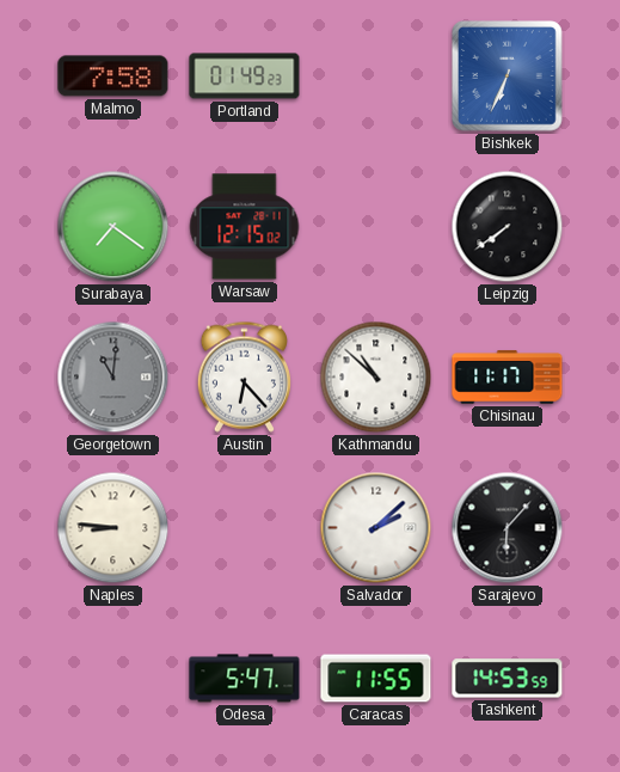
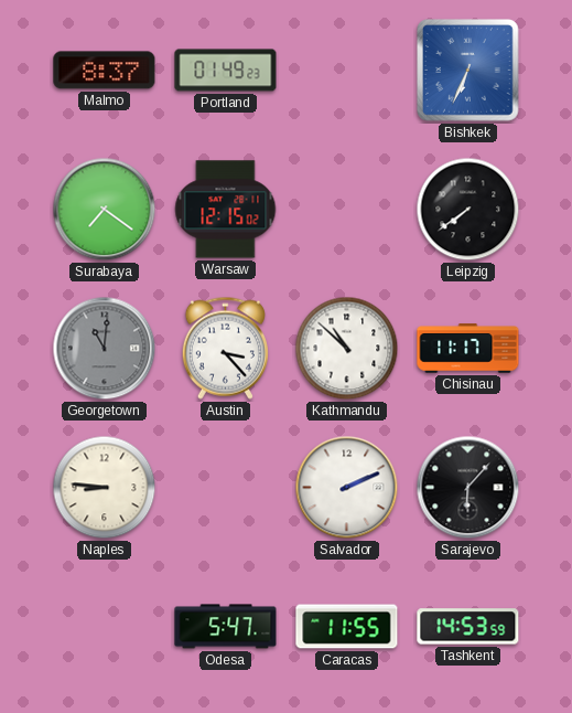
Malmo: 7:58 -> 8:37 (105, 71)
Austin: 6:23 -> 3:23 (225, 348)
Salvador: 2:08 -> 2:11 (347, 488)
